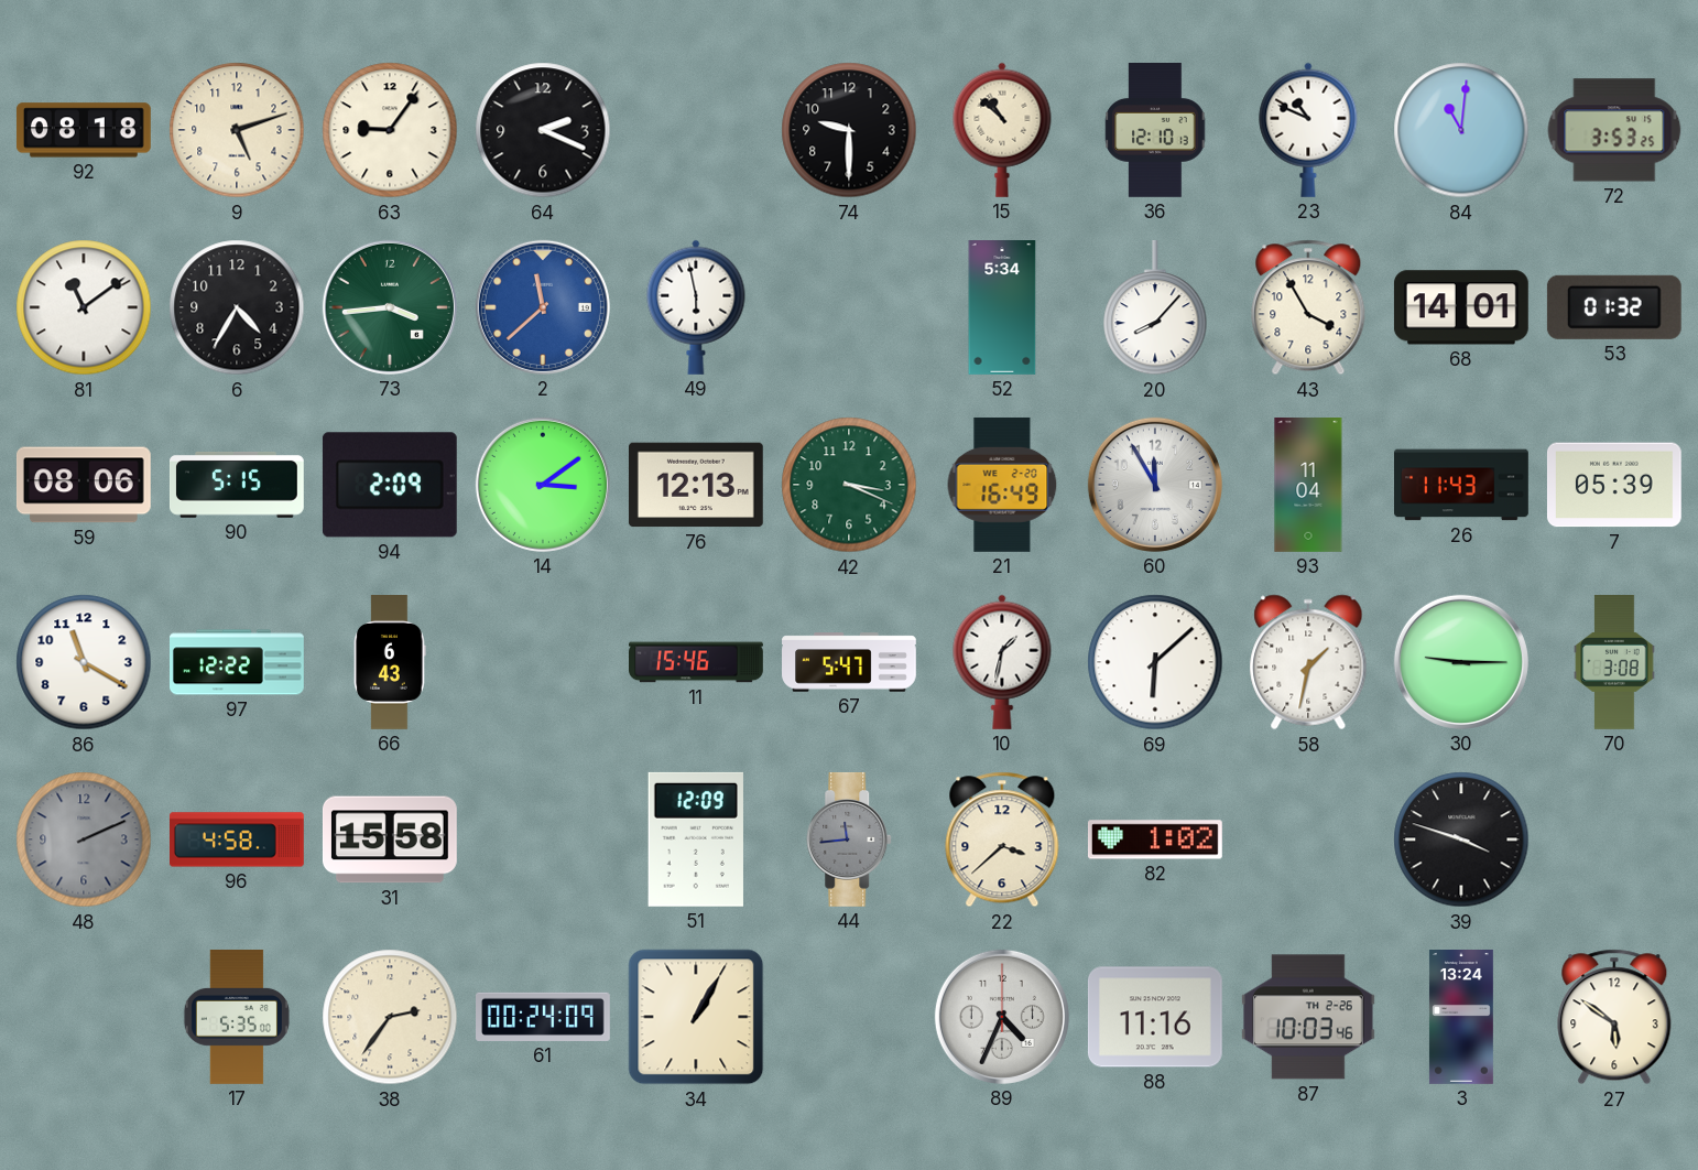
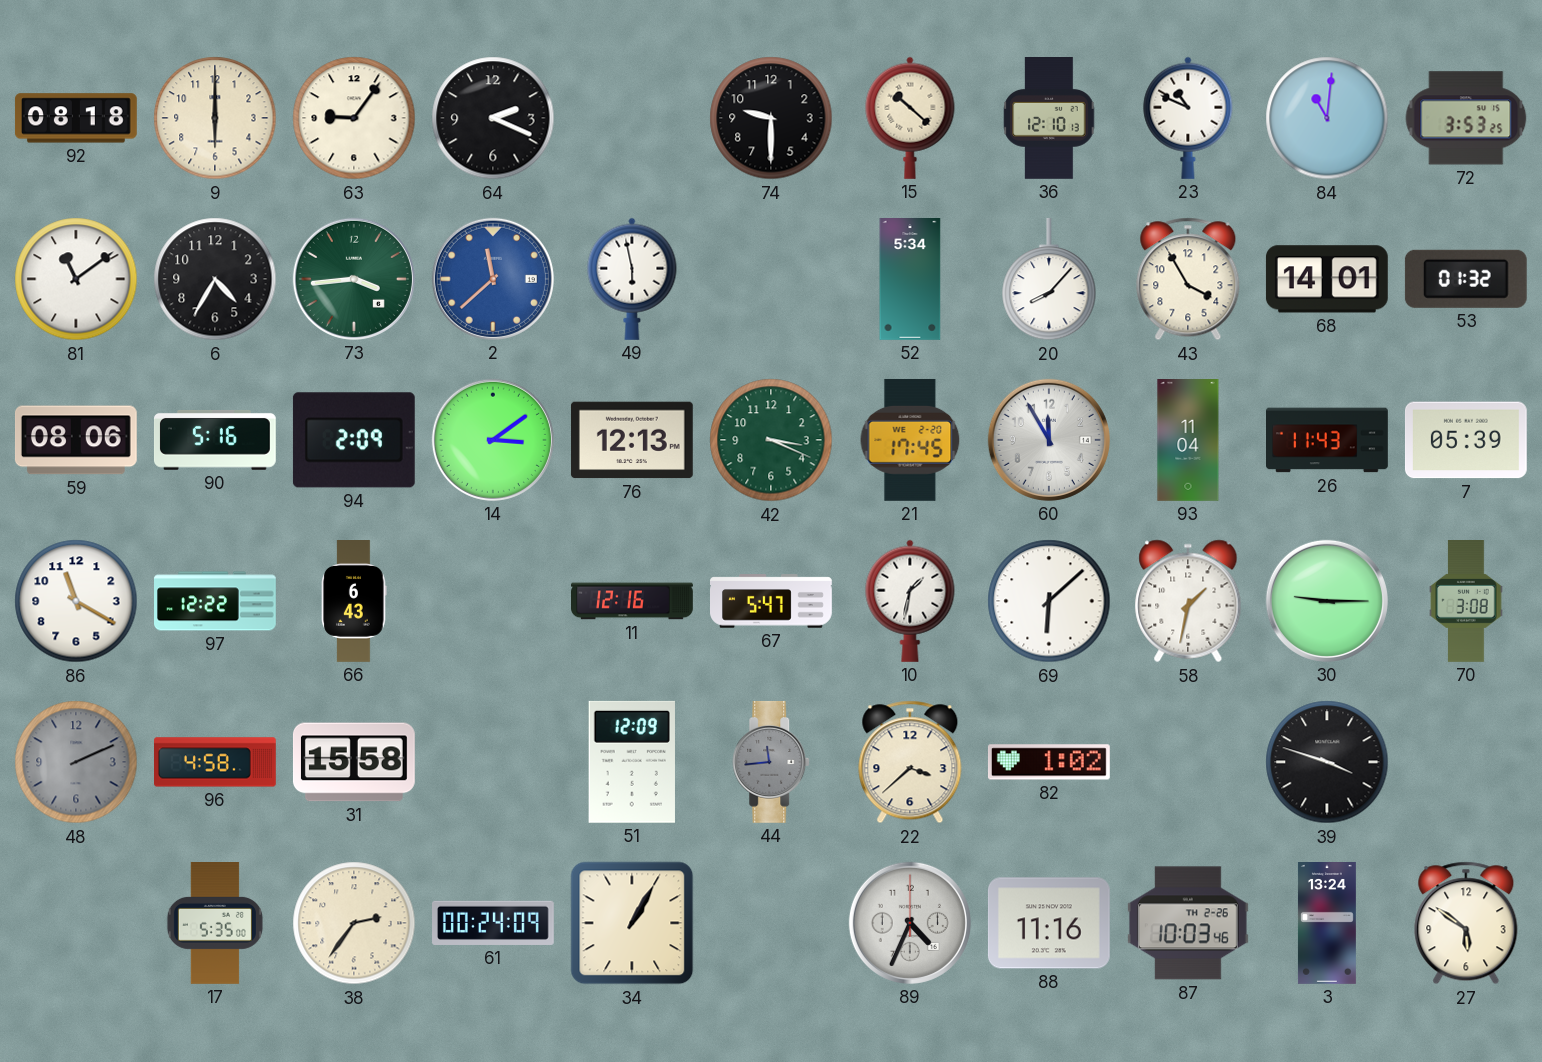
9: 5:12 -> 6:00 (215, 118)
15: 10:52 -> 10:22 (910, 118)
90: 5:15 -> 5:16 (215, 440)
21: 16:49 -> 17:45 (910, 440)
11: 15:46 -> 12:16 (633, 601)
